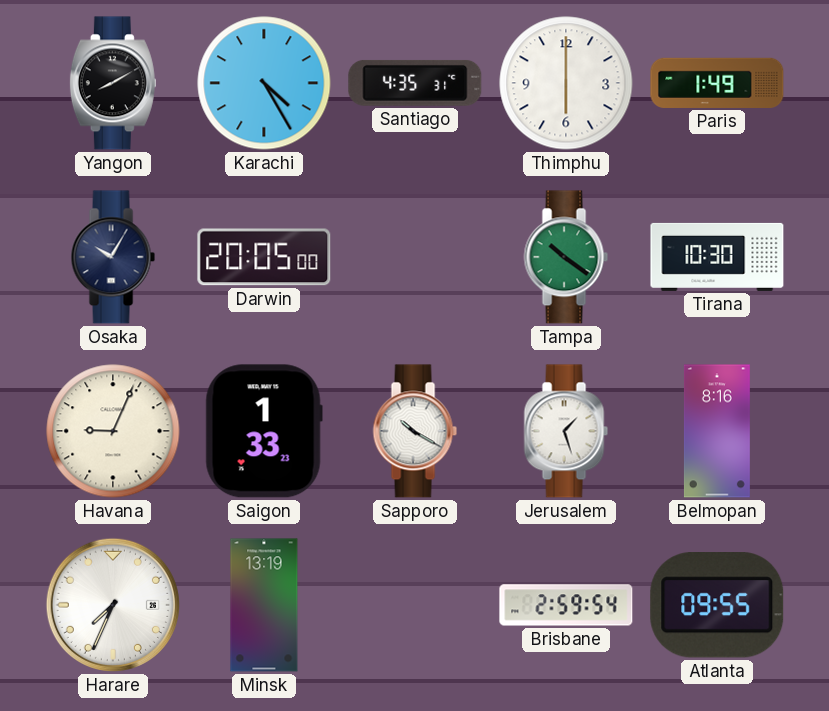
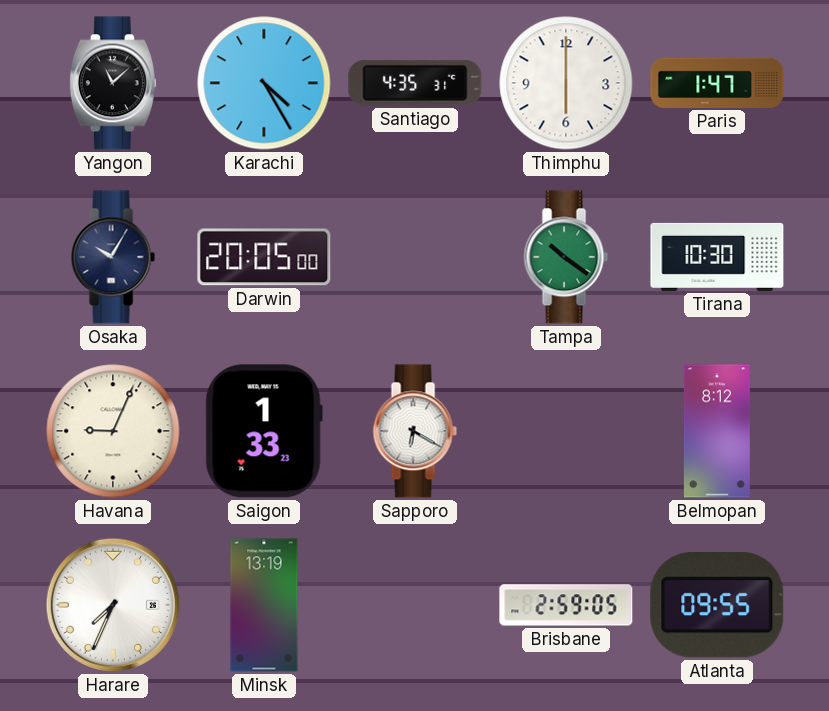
Yangon: 8:10 -> 11:08 (113, 83)
Paris: 1:49 -> 1:47 (717, 83)
Sapporo: 10:20 -> 6:20 (415, 431)
Jerusalem: 1:27 -> none (566, 431)
Belmopan: 8:16 -> 8:12 (717, 431)
Brisbane: 2:59:54 -> 2:59:05 (566, 605)
